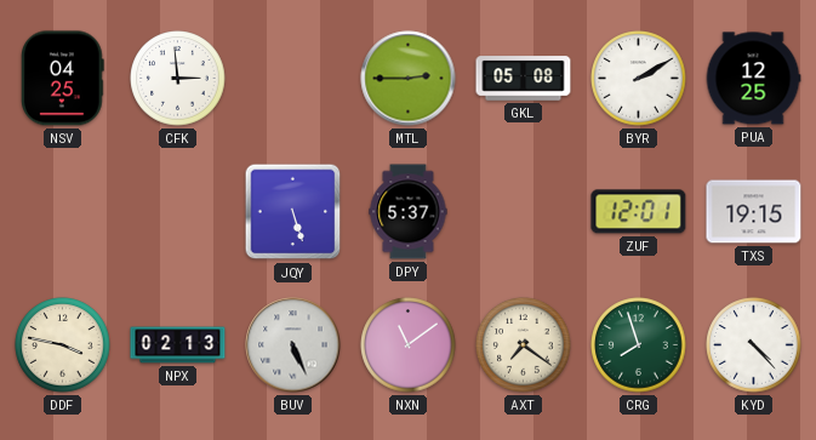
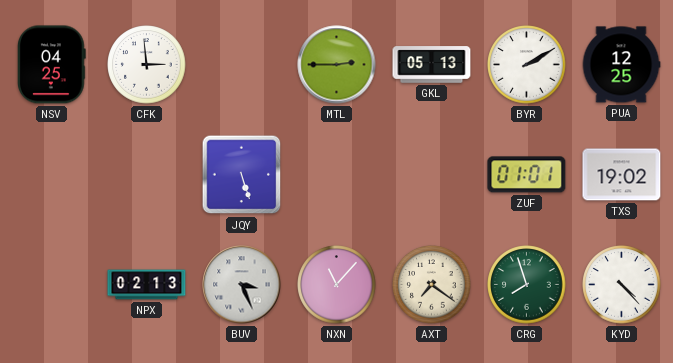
GKL: 05:08 -> 05:13 (432, 65)
DPY: 5:37 -> none (409, 212)
ZUF: 12:01 -> 01:01 (527, 175)
TXS: 19:15 -> 19:02 (622, 175)
DDF: 3:47 -> none (63, 345)
BUV: 5:26 -> 3:26 (242, 285)
NXN: 11:09 -> 11:07 (337, 285)
